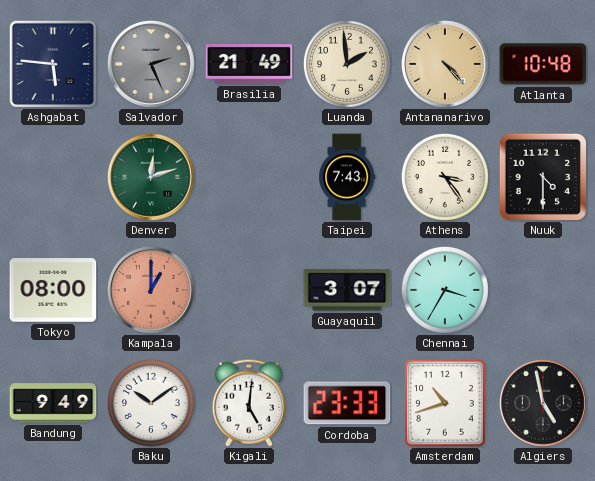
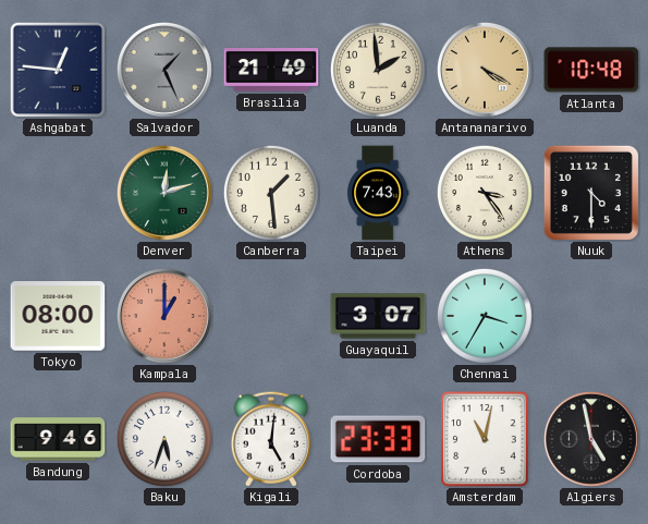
Ashgabat: 5:46 -> 12:46 (58, 70)
Salvador: 2:26 -> 1:26 (164, 70)
Antananarivo: 4:23 -> 4:20 (485, 70)
Canberra: none -> 1:29 (271, 193)
Bandung: 9:49 -> 9:46 (58, 439)
Baku: 10:09 -> 5:33 (164, 439)
Amsterdam: 10:42 -> 11:02 (485, 439)
